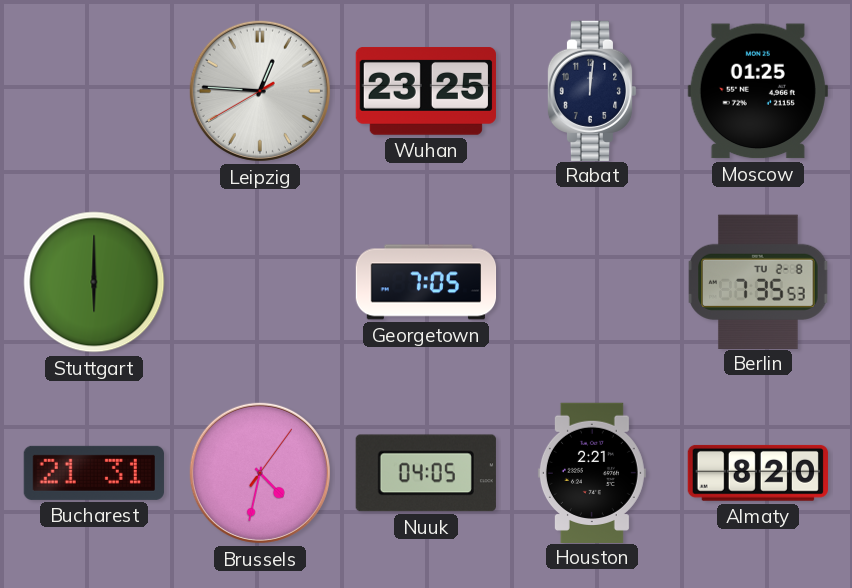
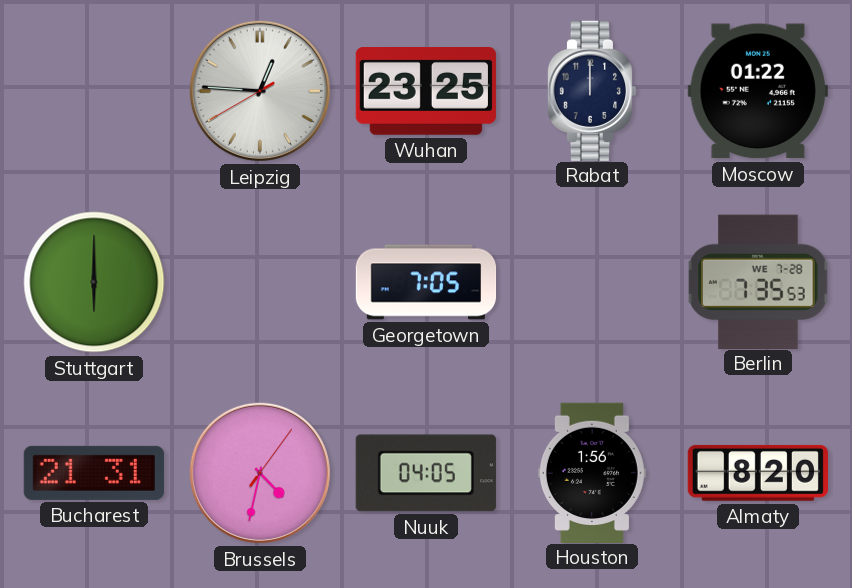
Rabat: 12:01 -> 12:00 (592, 90)
Moscow: 01:25 -> 01:22 (758, 91)
Berlin date: TU 2-8 -> WE 7-28 (758, 281)
Houston: 2:21 -> 1:56 (592, 472)
